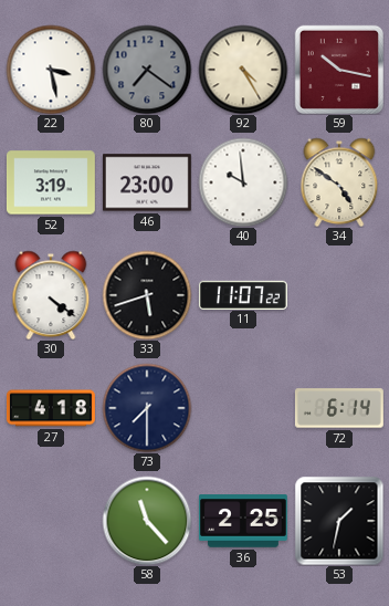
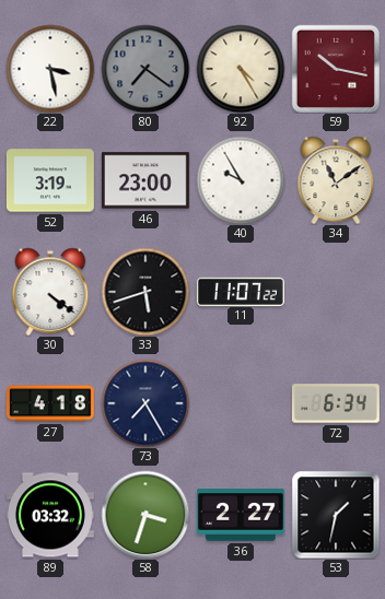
40: 9:59 -> 9:55 (241, 180)
34: 4:51 -> 11:09 (336, 180)
73: 7:30 -> 7:25 (145, 403)
72: 6:14 -> 6:34 (336, 403)
89: none -> 03:32 (50, 515)
58: 11:23 -> 3:33 (145, 515)
36: 2:25 -> 2:27 (241, 515)
